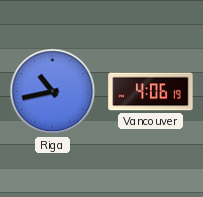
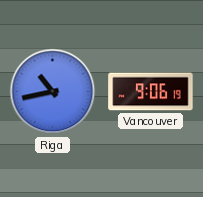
Vancouver: 4:06 -> 9:06 (151, 92)
